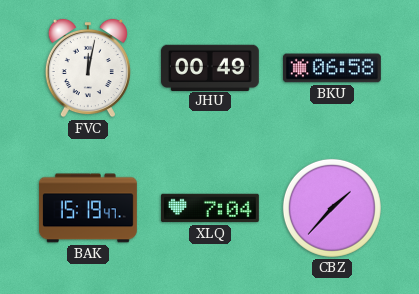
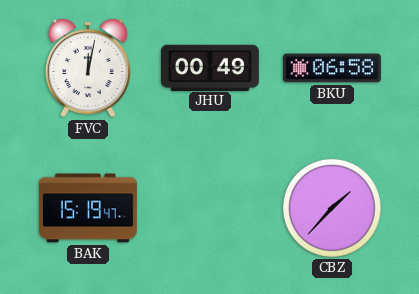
XLQ: 7:04 -> none (210, 208)
